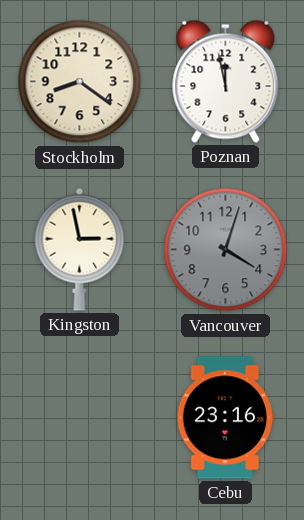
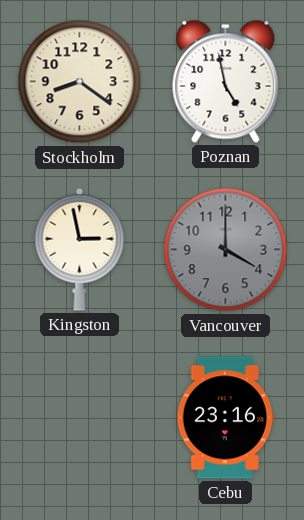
Poznan: 11:58 -> 4:58 (226, 81)
Vancouver: 4:03 -> 4:00 (226, 250)
